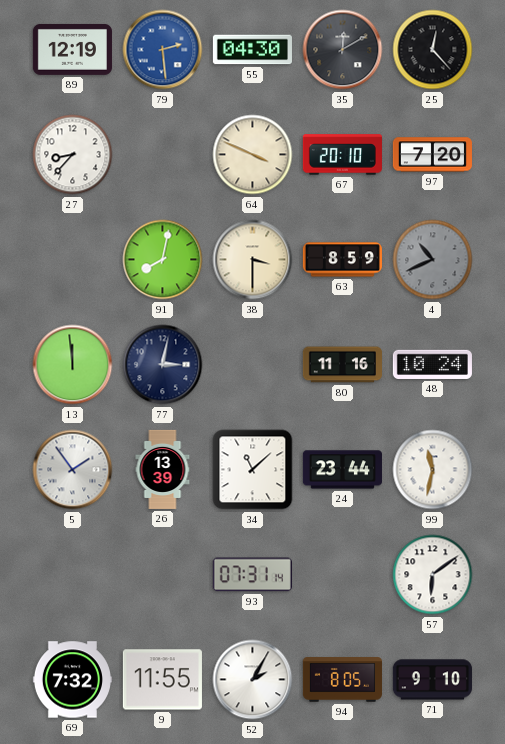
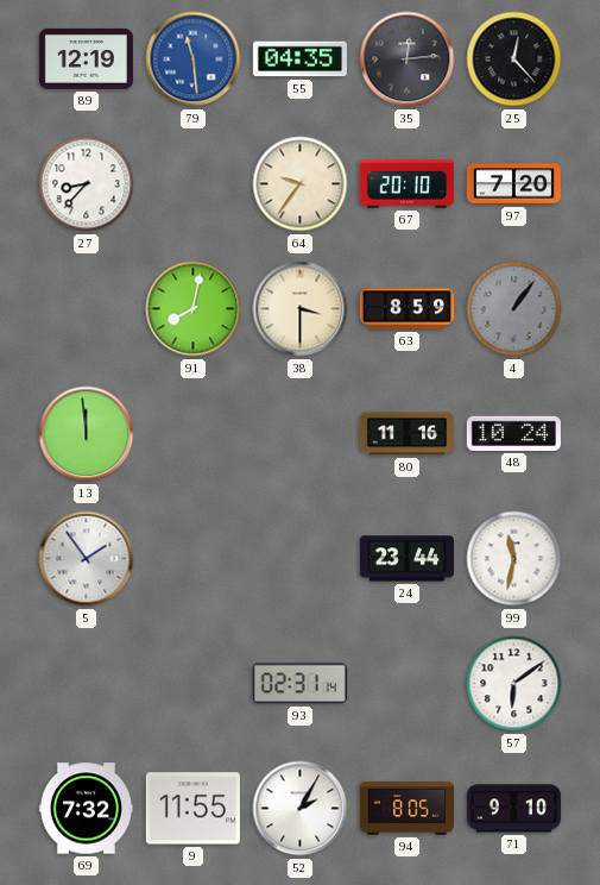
79: 2:29 -> 11:29 (194, 59)
55: 04:30 -> 04:35 (299, 59)
35: 12:10 -> 12:14 (408, 59)
64: 3:49 -> 9:36 (301, 184)
4: 10:41 -> 1:06 (514, 309)
77: 3:02 -> none (163, 365)
26: 13:39 -> none (163, 469)
34: 11:08 -> none (253, 470)
93: 07:31 -> 02:31 (299, 684)
